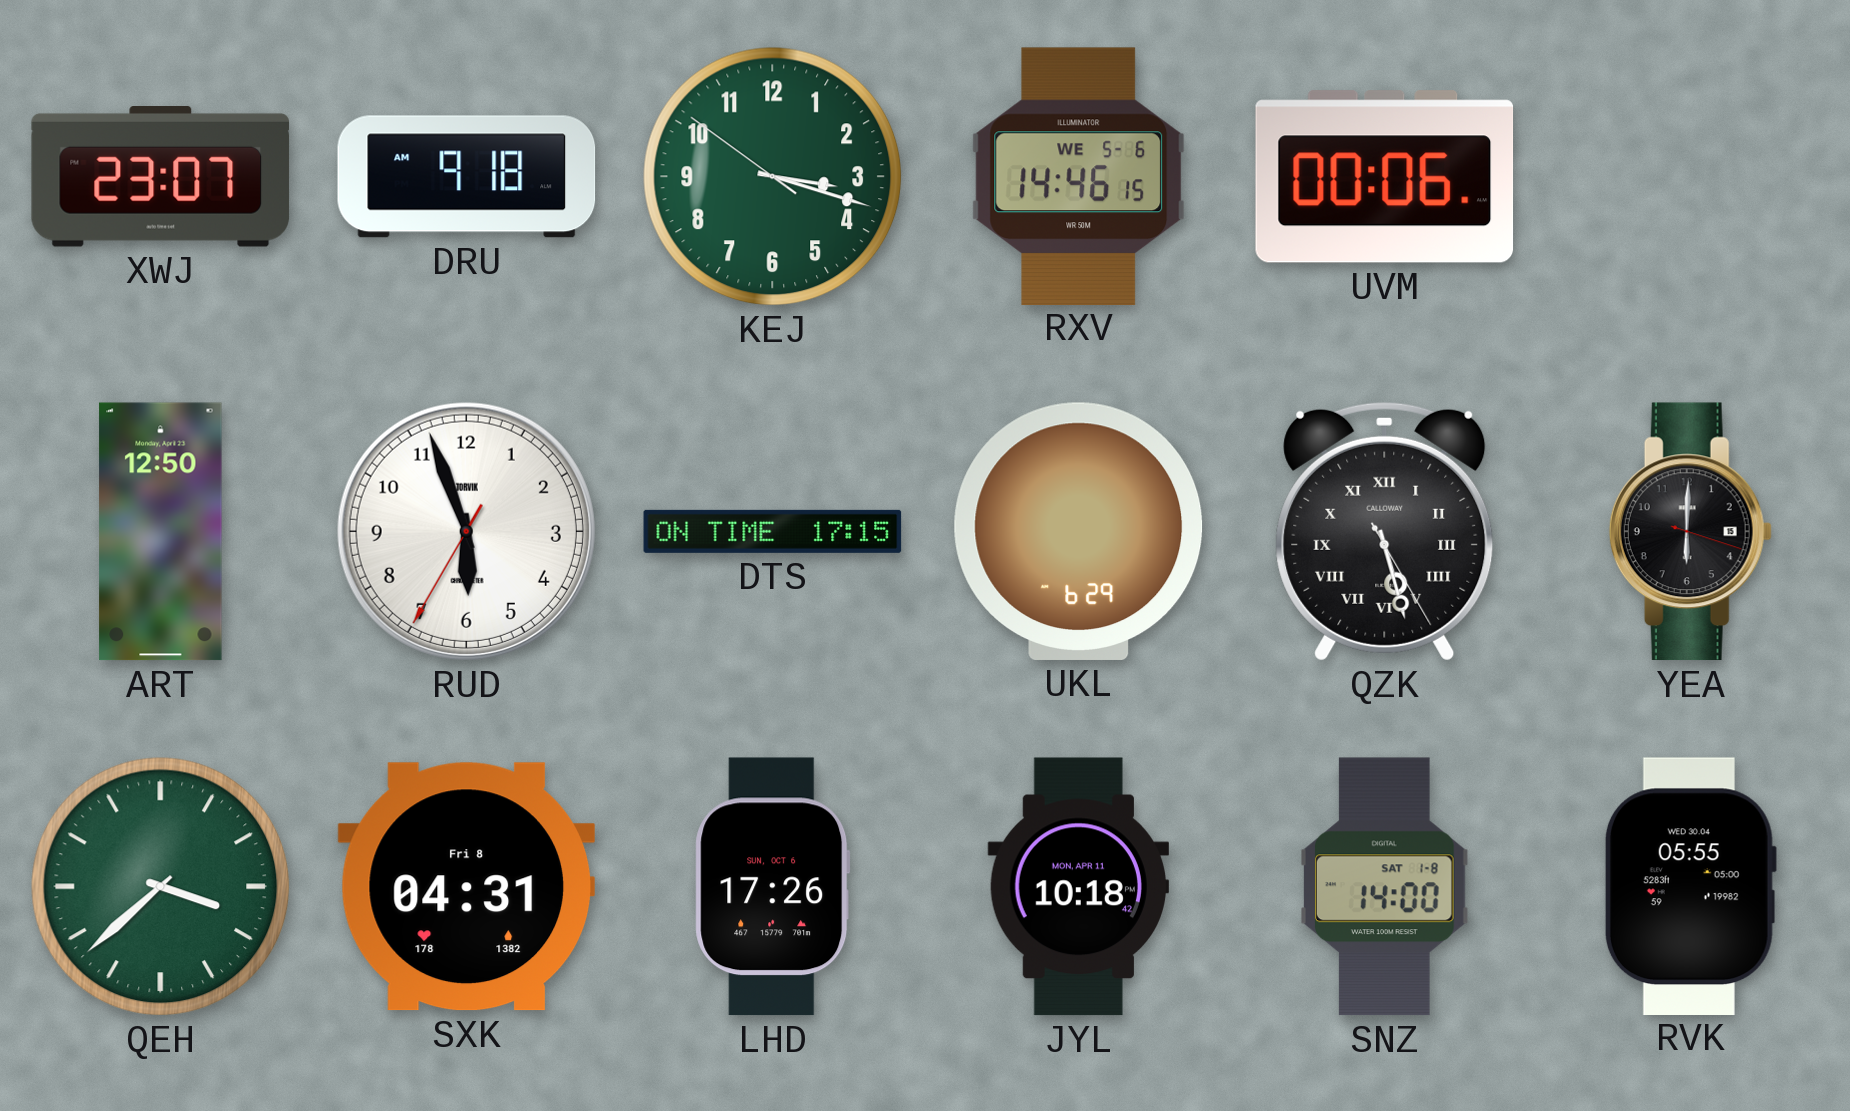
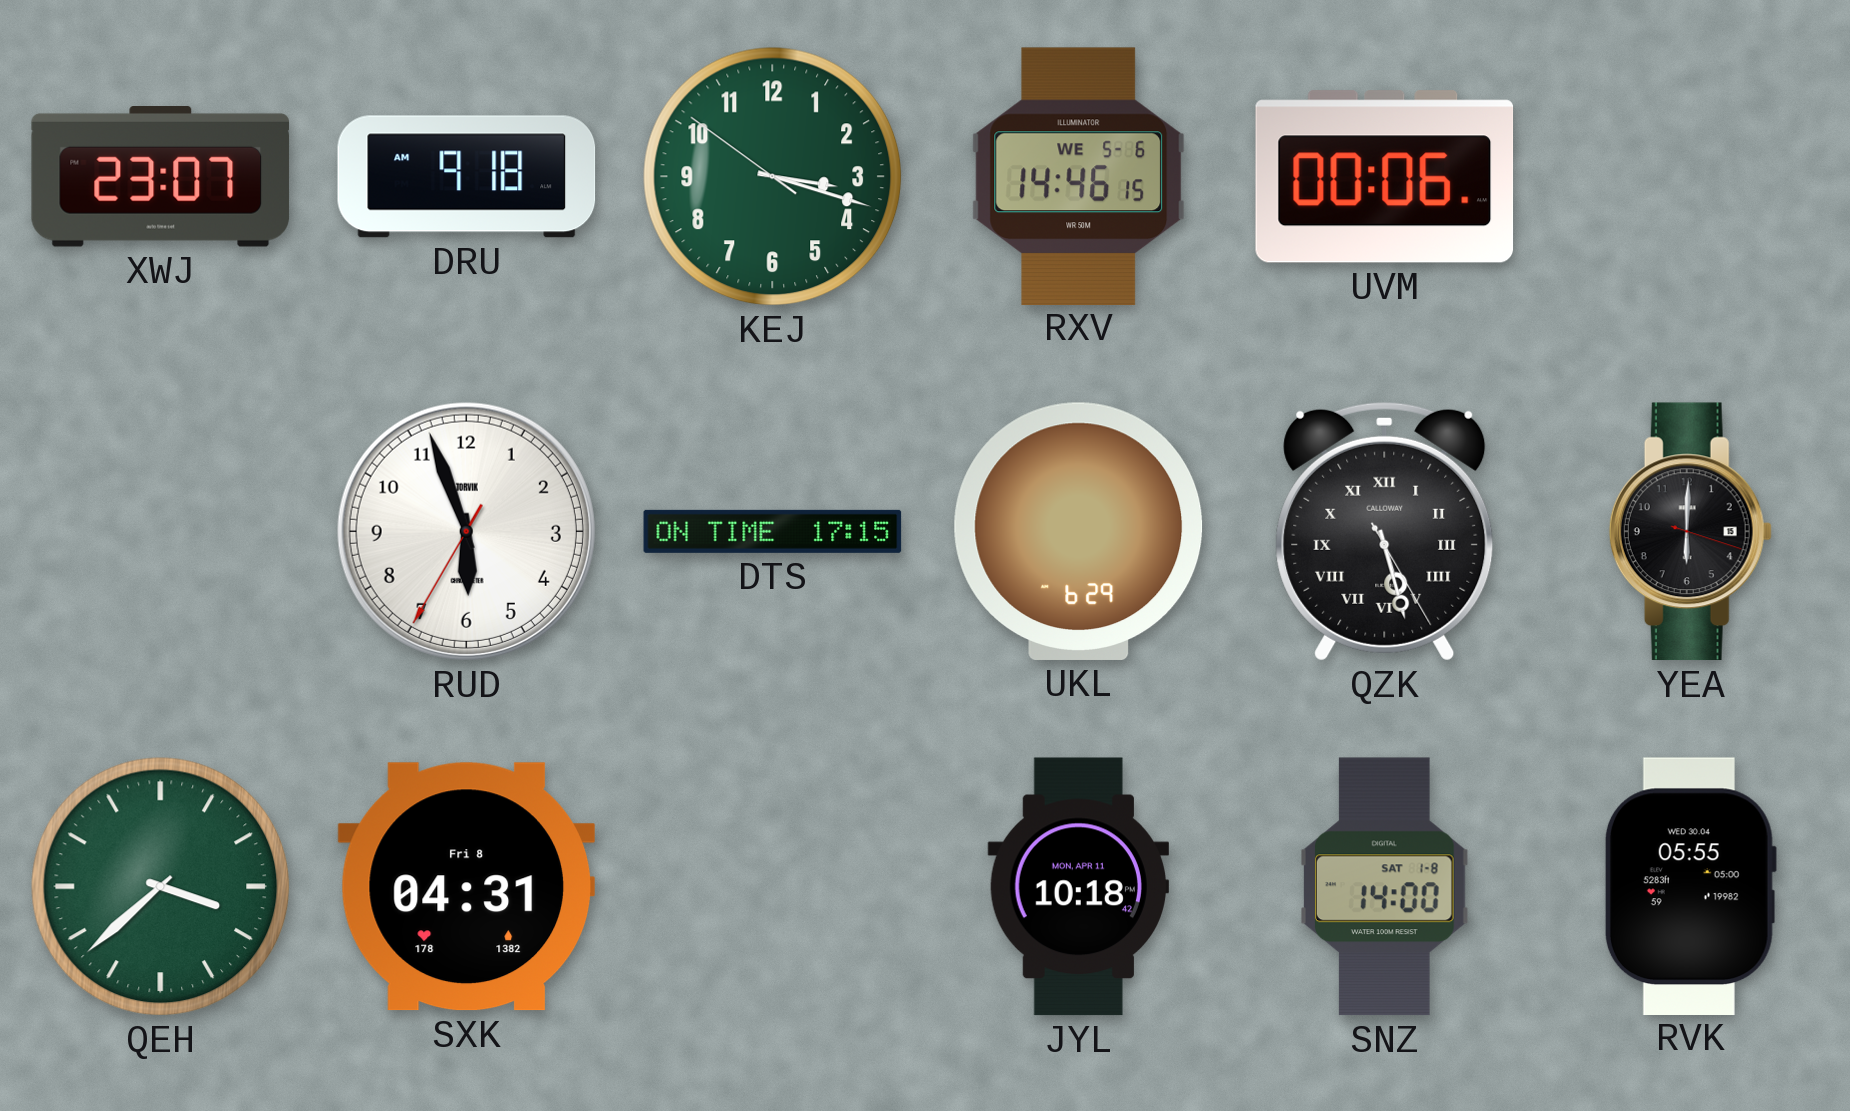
ART: 12:50 -> none (161, 532)
LHD: 17:26 -> none (773, 887)
